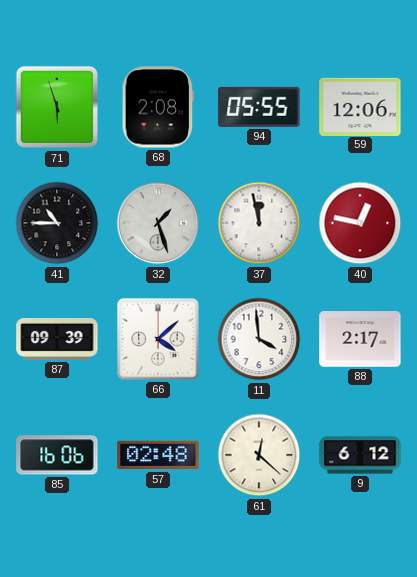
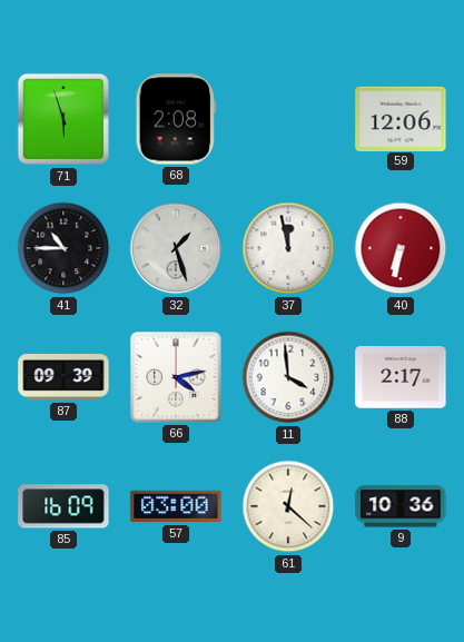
94: 05:55 -> none (259, 107)
40: 12:47 -> 6:32 (401, 248)
66: 4:08 -> 4:13 (176, 377)
85: 16:06 -> 16:09 (63, 506)
57: 02:48 -> 03:00 (176, 506)
9: 6:12 -> 10:36 (401, 506)
